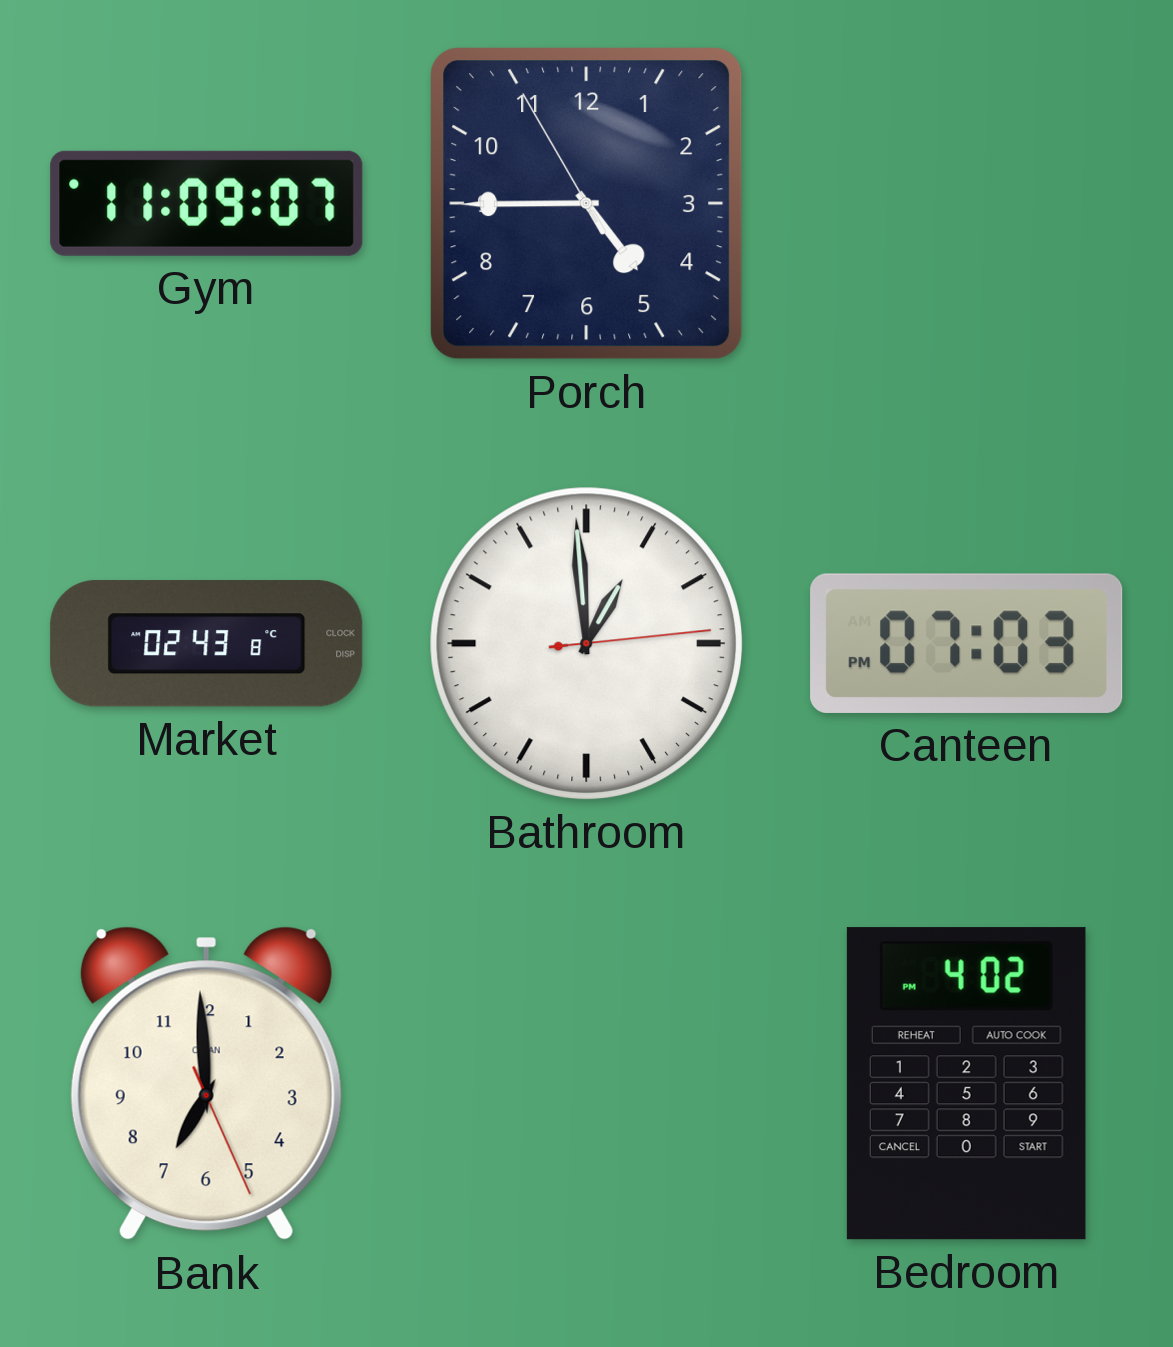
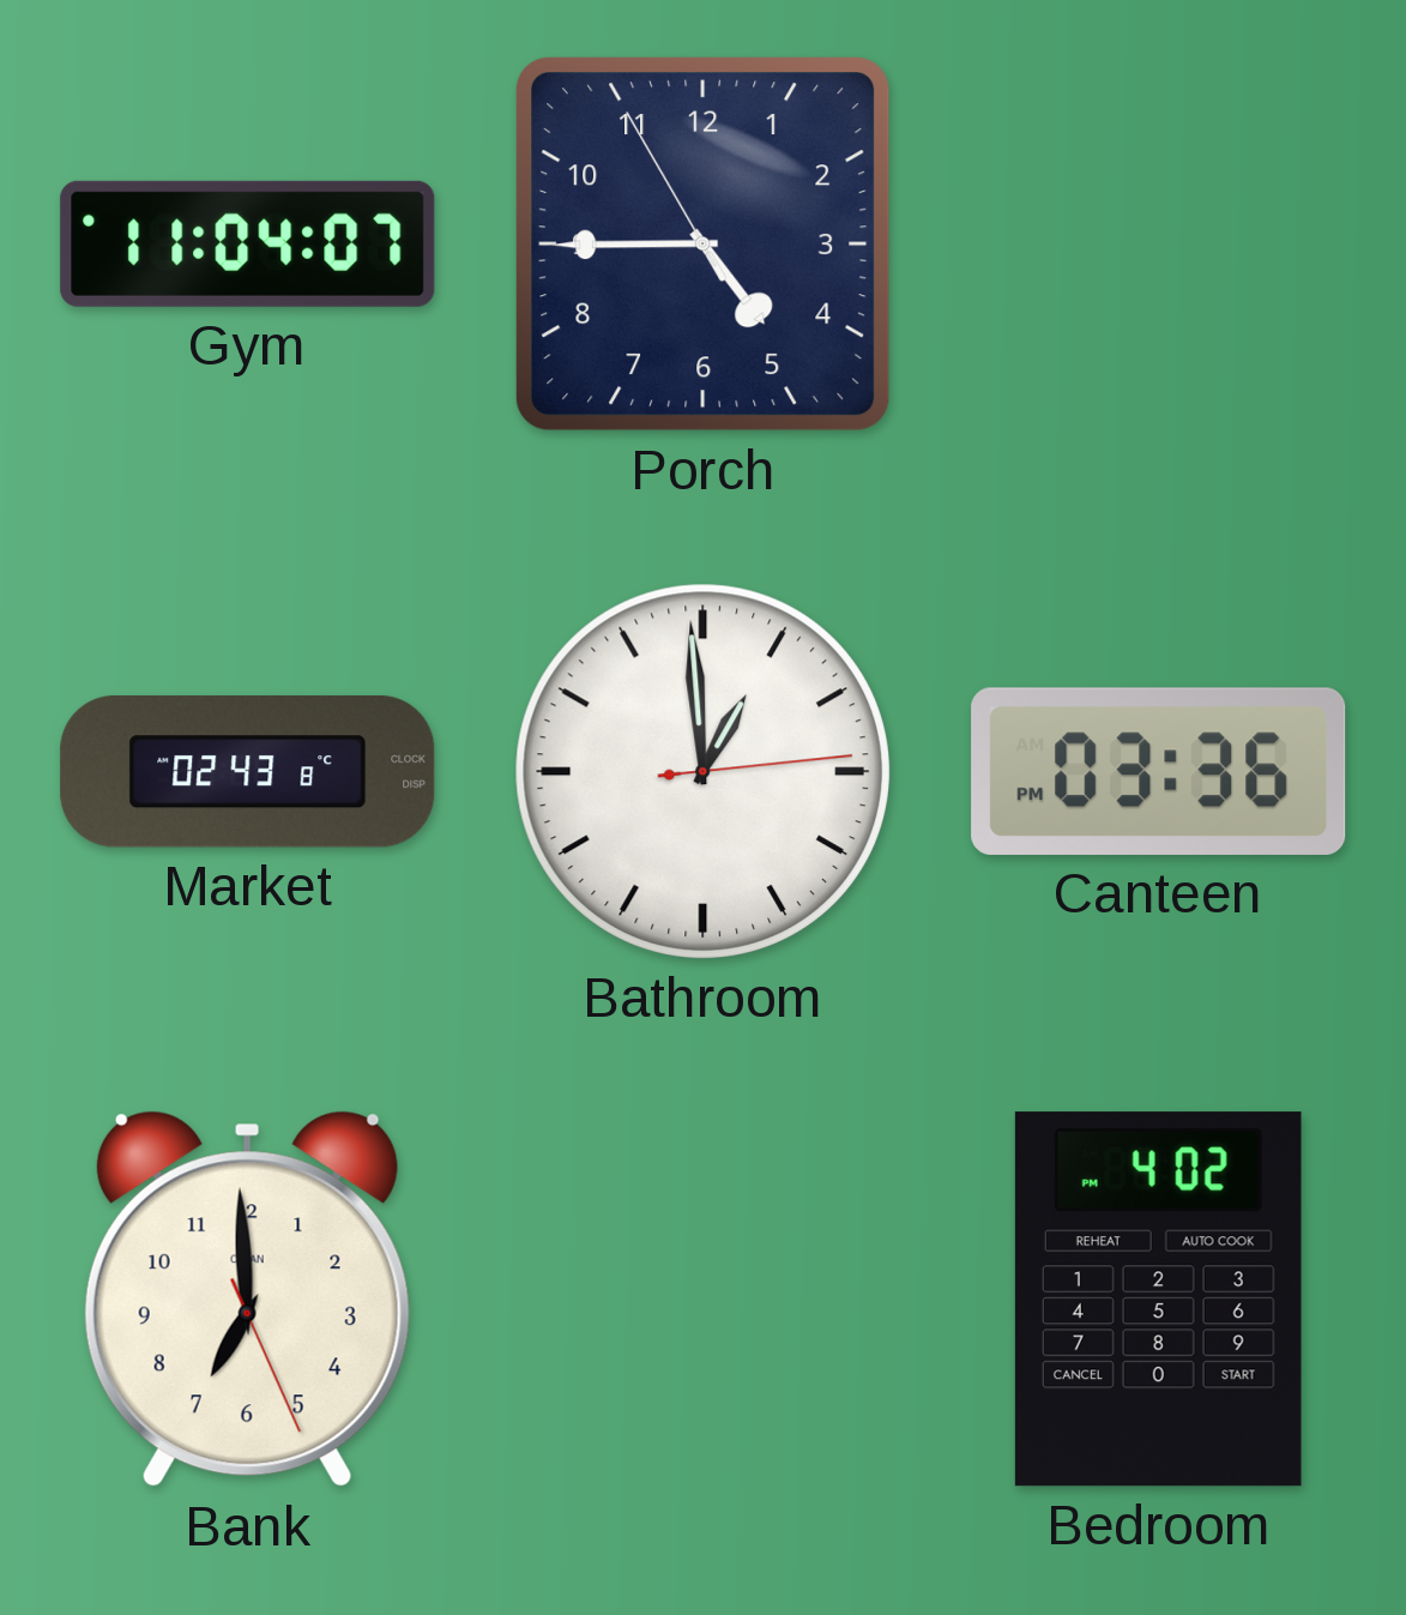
Gym: 11:09 -> 11:04 (248, 243)
Canteen: 07:03 -> 03:36 (1159, 771)
